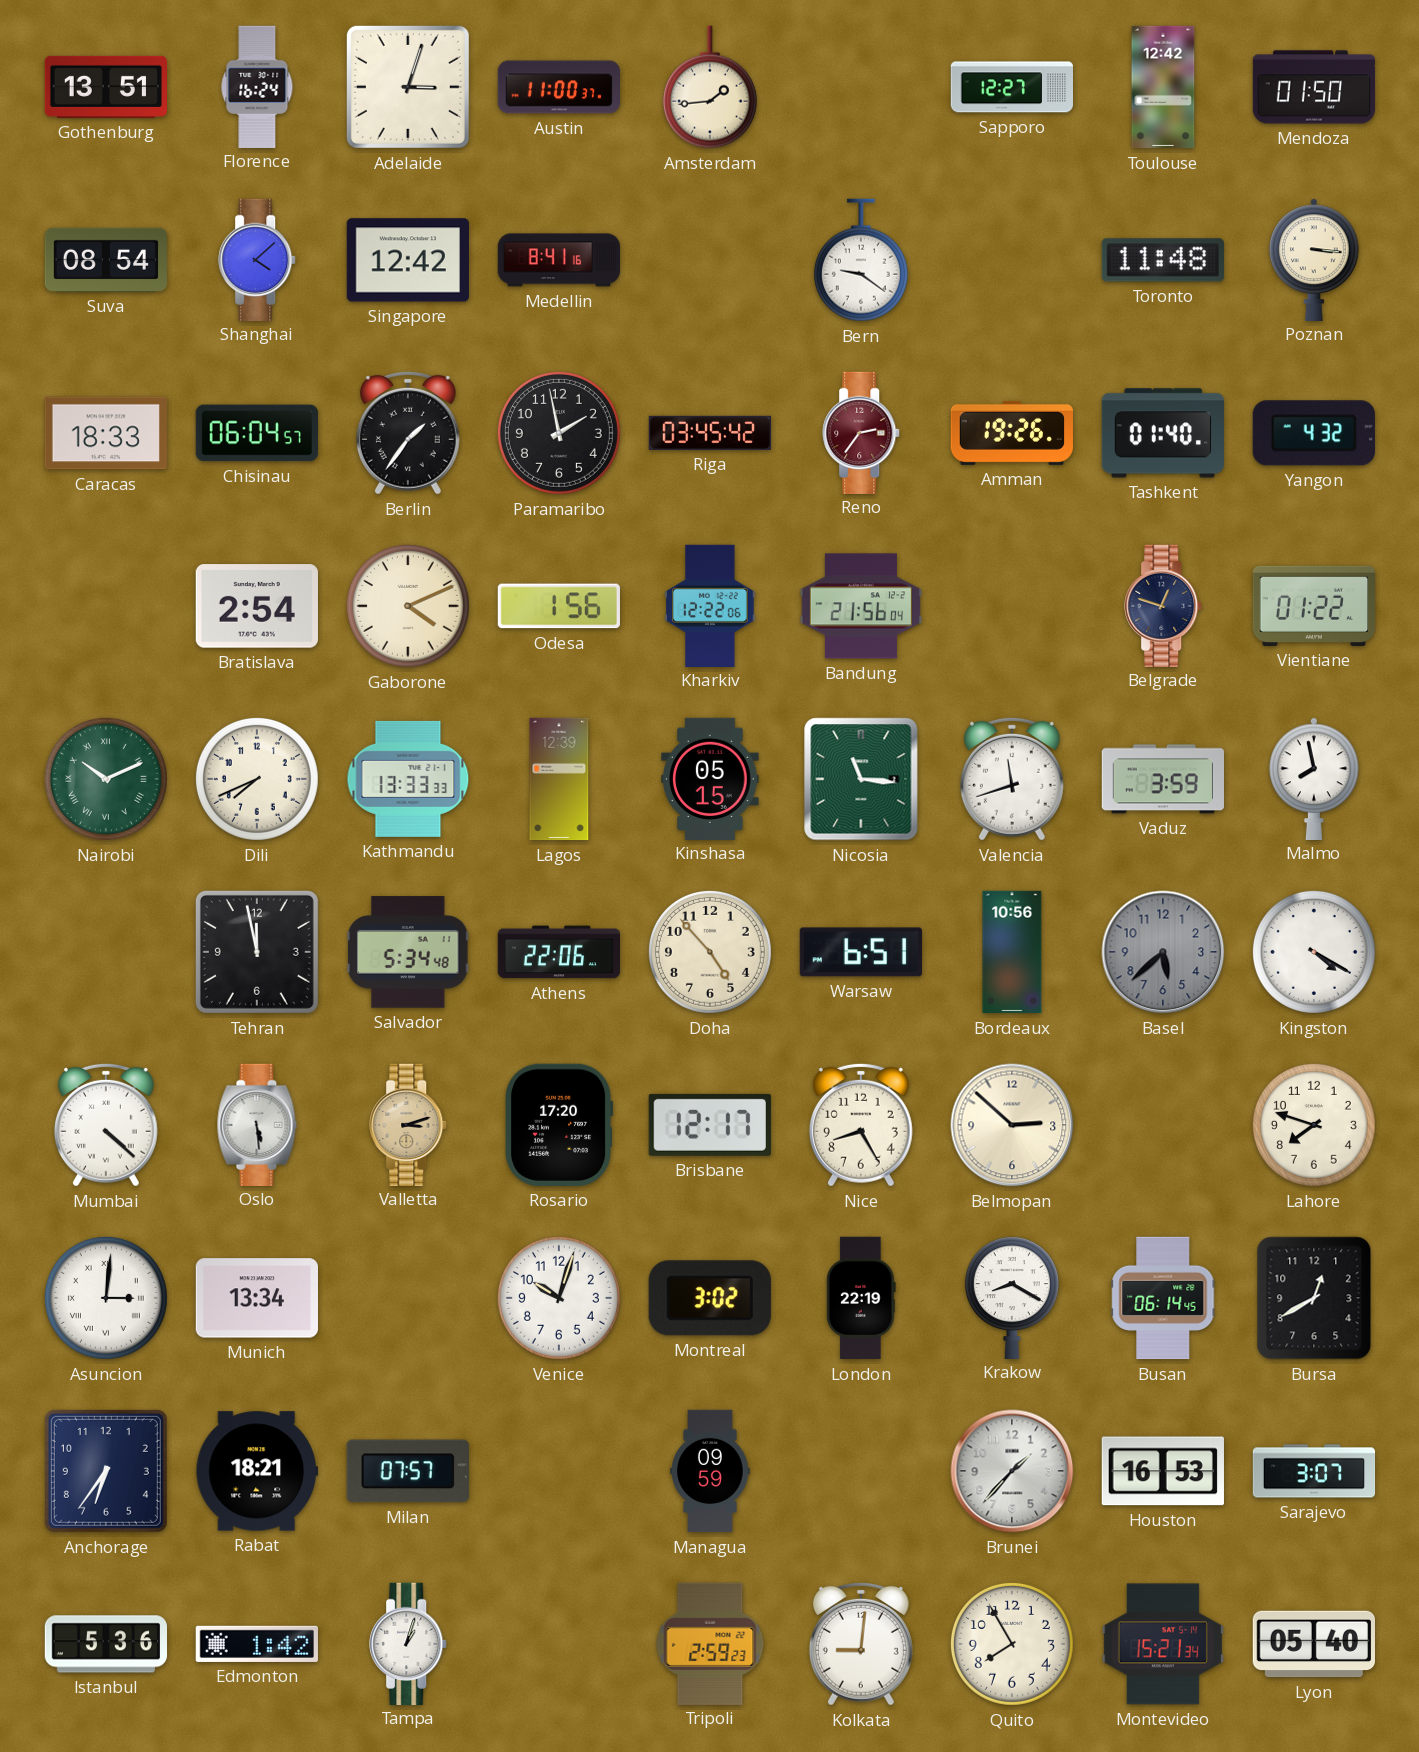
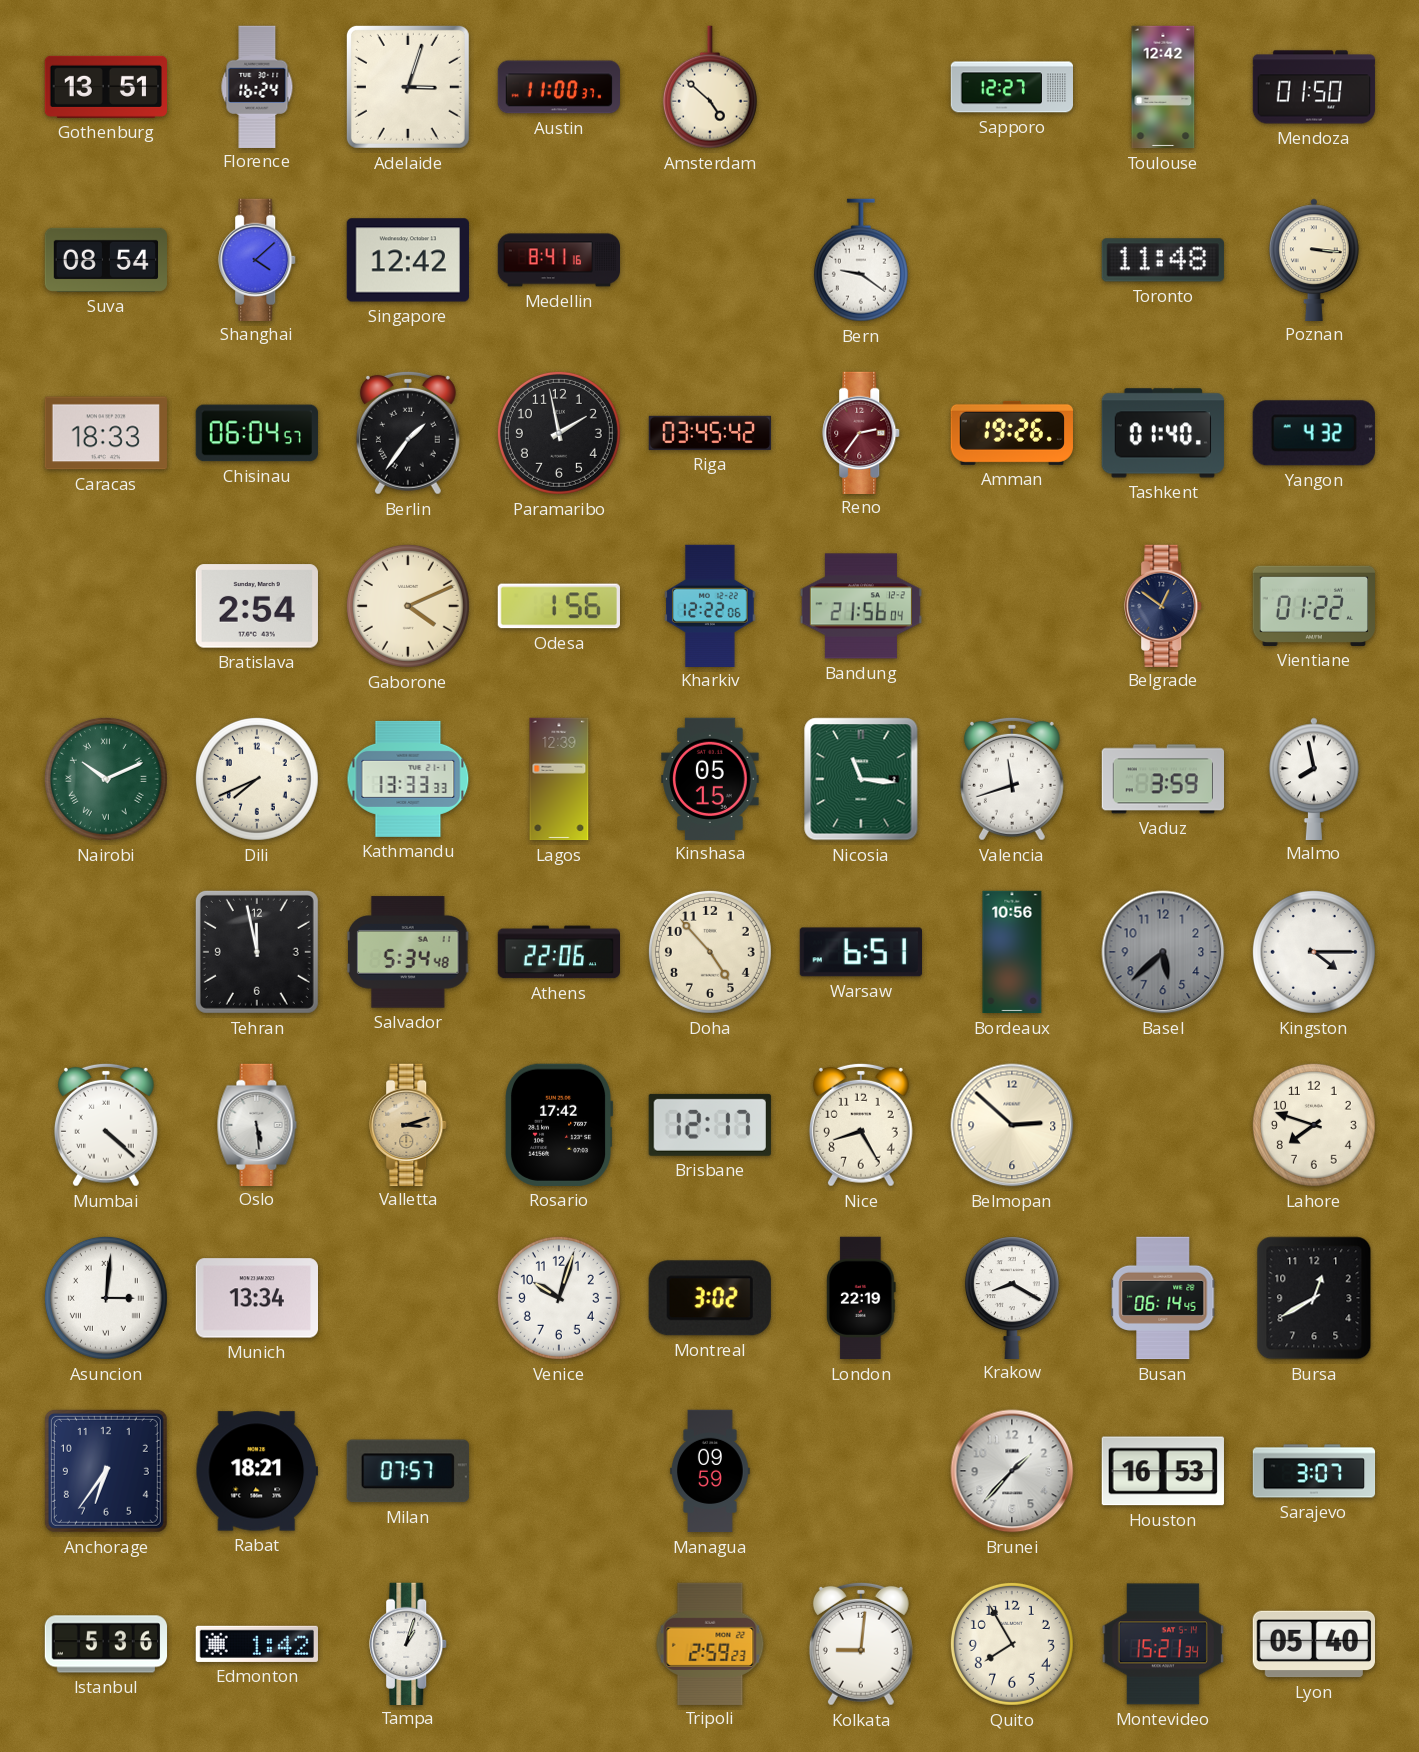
Amsterdam: 1:44 -> 4:52 (710, 87)
Belgrade: 12:48 -> 12:51 (1164, 605)
Kingston: 4:20 -> 4:15 (1314, 952)
Rosario: 17:20 -> 17:42 (560, 1125)
